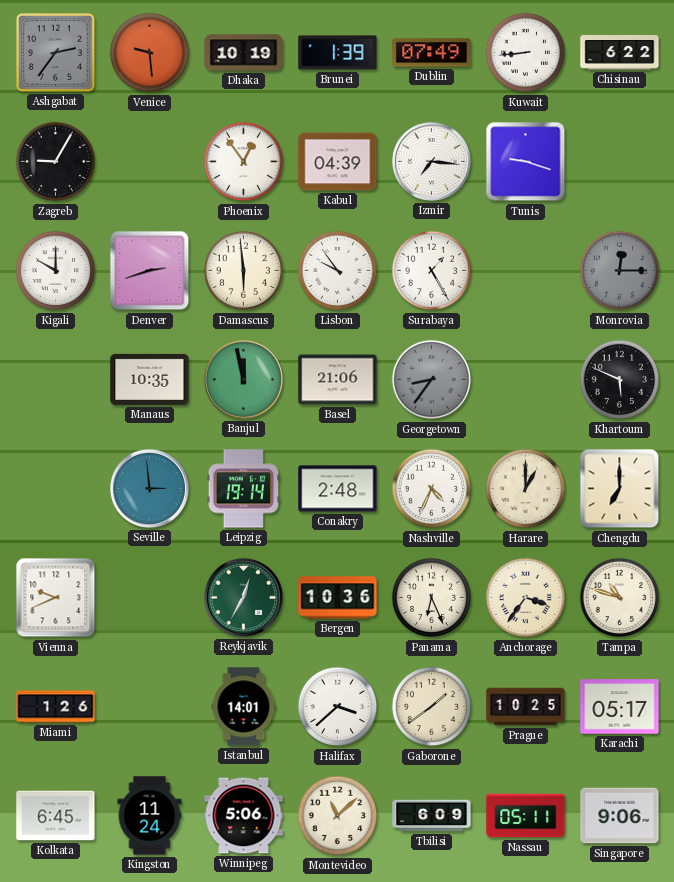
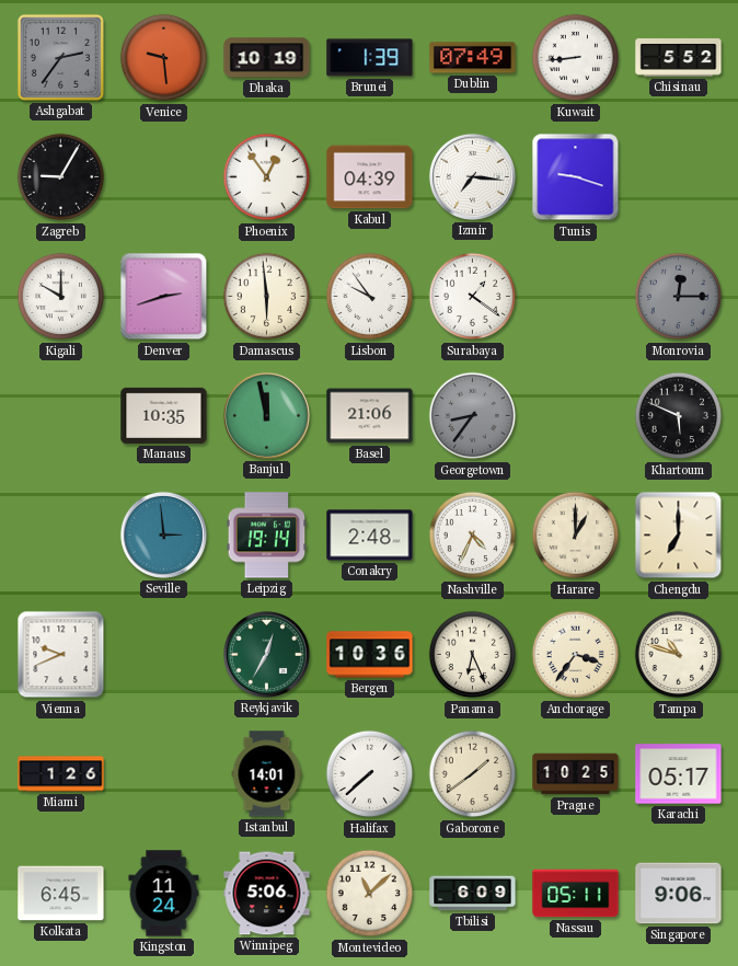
Chisinau: 6:22 -> 5:52 (679, 58)
Surabaya: 1:25 -> 1:21 (473, 297)
Halifax: 3:38 -> 7:38 (370, 774)
